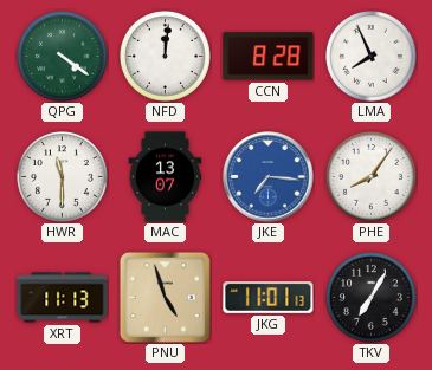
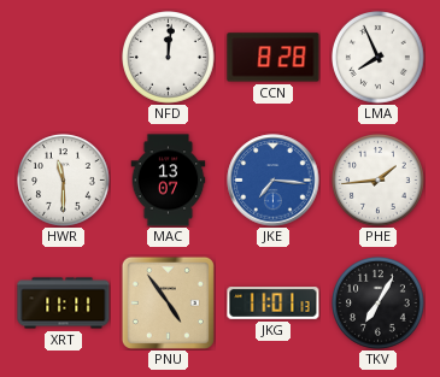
QPG: 4:21 -> none (63, 57)
PHE: 8:06 -> 1:44 (379, 181)
XRT: 11:13 -> 11:11 (64, 304)
PNU: 4:57 -> 4:54 (168, 302)
